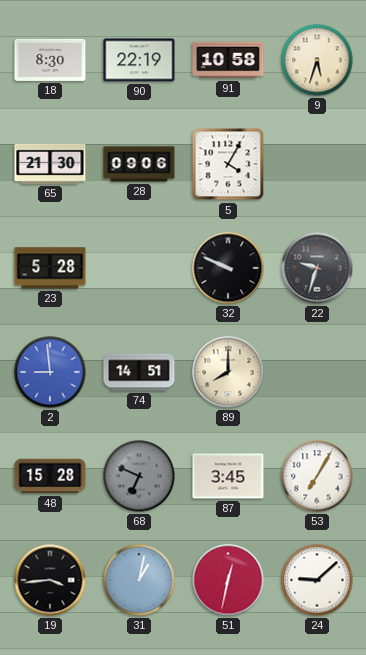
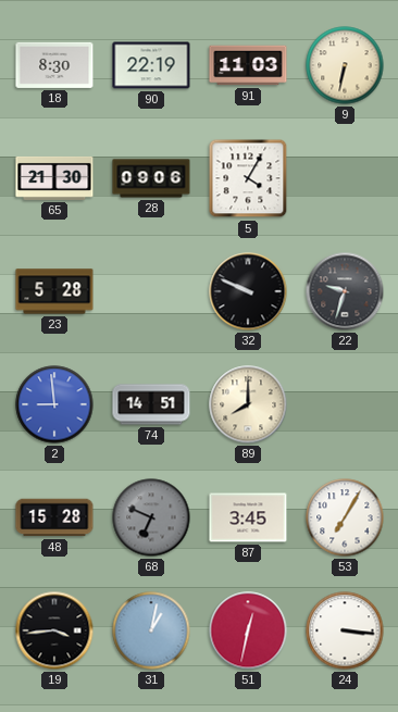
91: 10:58 -> 11:03 (248, 65)
9: 5:33 -> 6:32 (345, 65)
24: 9:08 -> 3:16 (345, 630)
